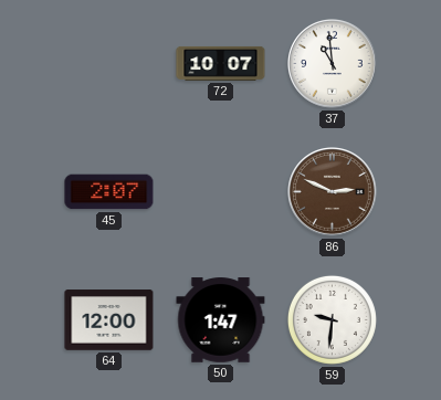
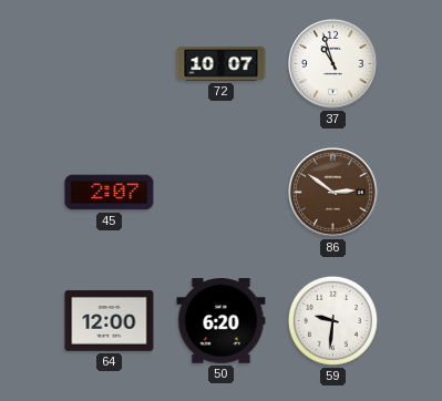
37: 10:59 -> 10:57 (333, 64)
86: 2:49 -> 2:51 (333, 193)
50: 1:47 -> 6:20 (222, 321)
